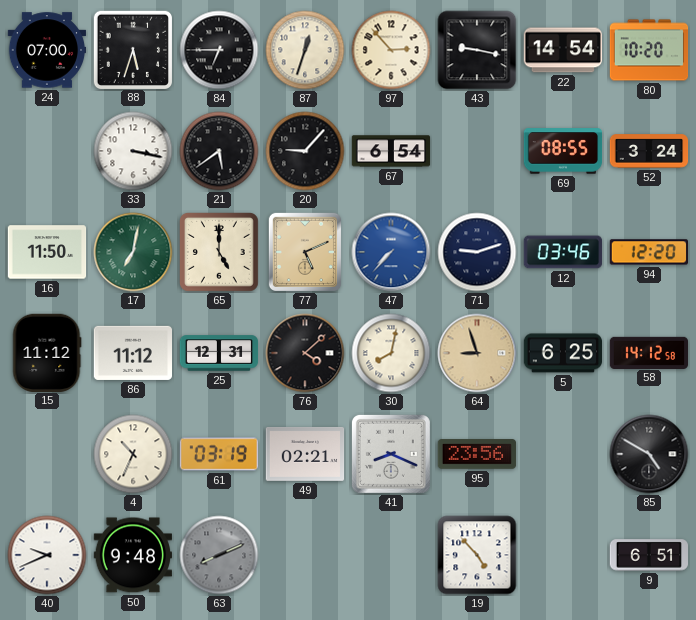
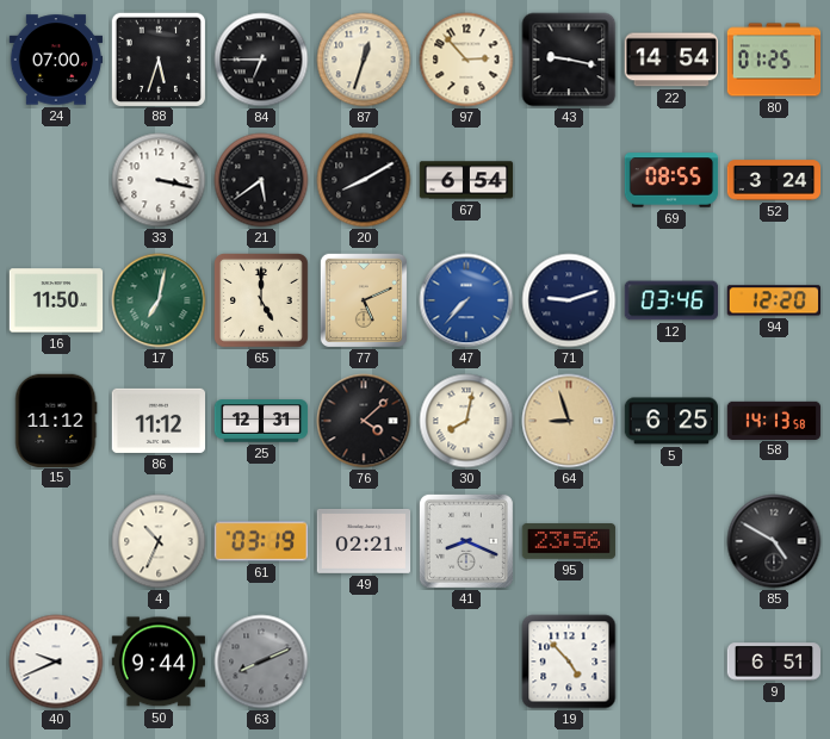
80: 10:20 -> 01:25 (774, 60)
20: 9:07 -> 8:10 (364, 180)
58: 14:12 -> 14:13 (774, 420)
50: 9:48 -> 9:44 (157, 662)
